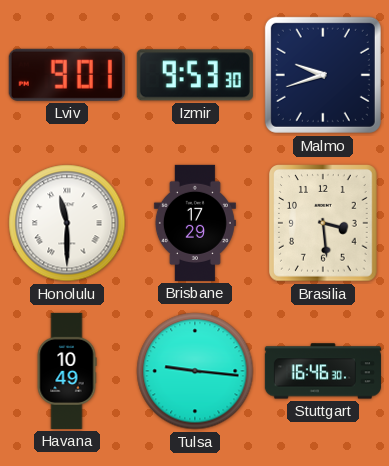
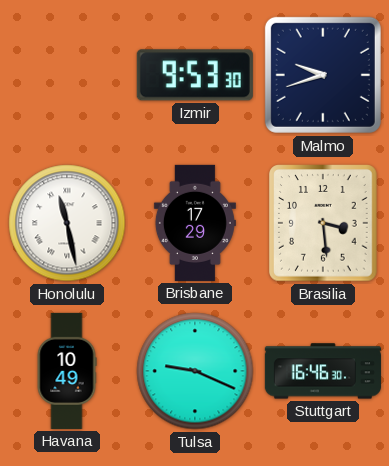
Lviv: 9:01 -> none (67, 75)
Honolulu: 11:30 -> 11:28 (67, 223)
Tulsa: 9:16 -> 9:19 (195, 371)
